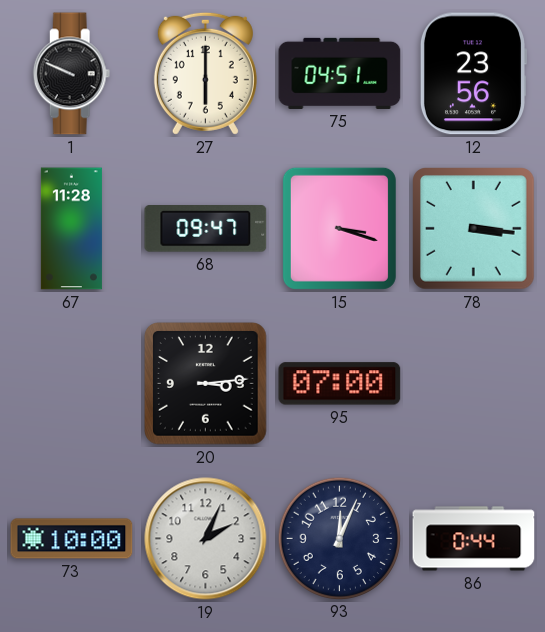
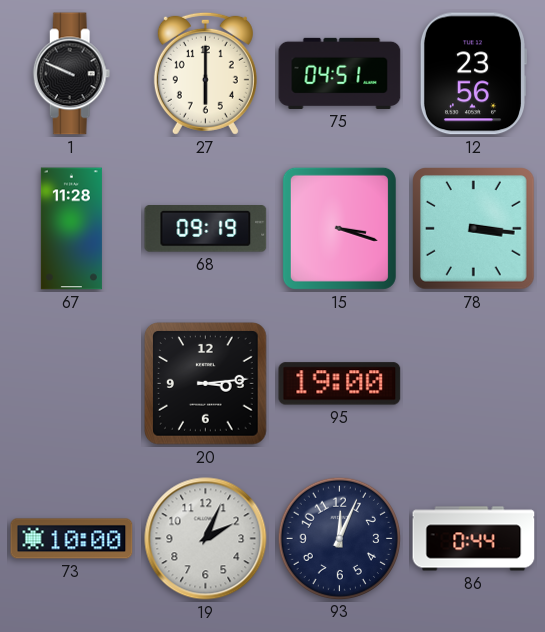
68: 09:47 -> 09:19 (206, 229)
95: 07:00 -> 19:00 (340, 384)
